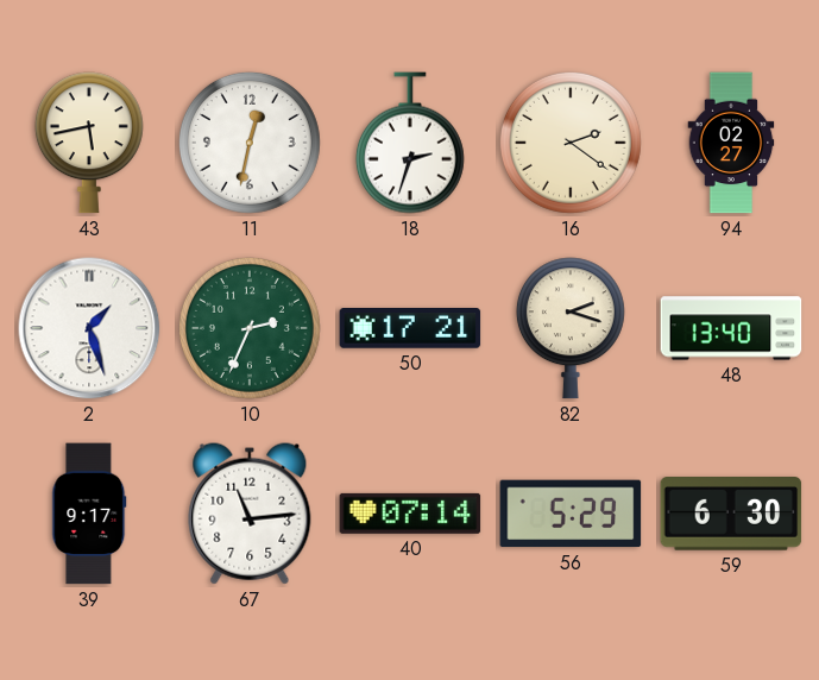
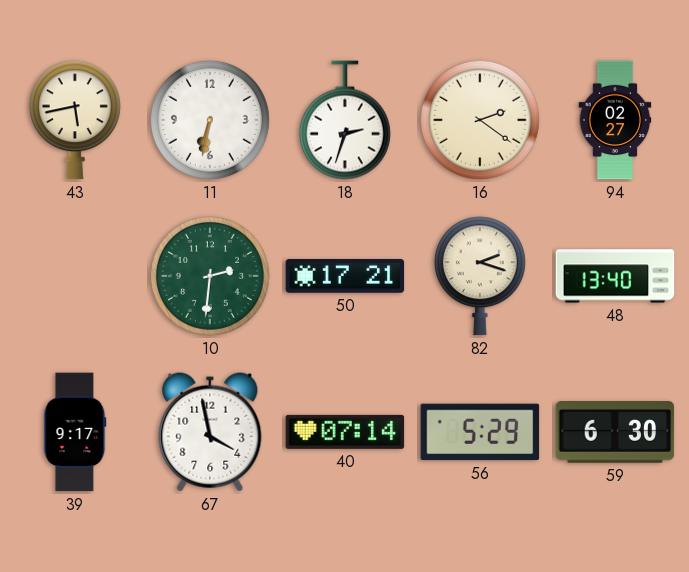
11: 12:32 -> 6:32 (210, 120)
2: 1:27 -> none (89, 328)
10: 2:34 -> 2:31 (210, 276)
67: 11:14 -> 3:58 (210, 432)
